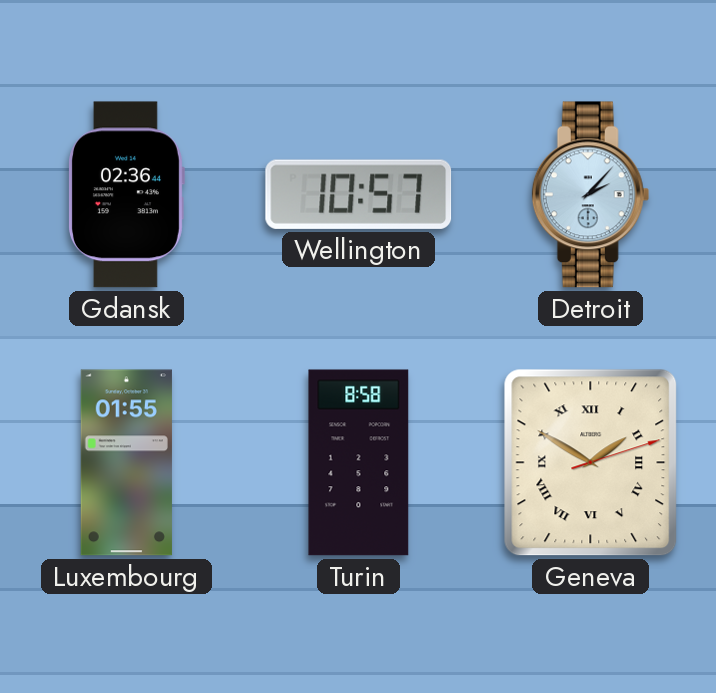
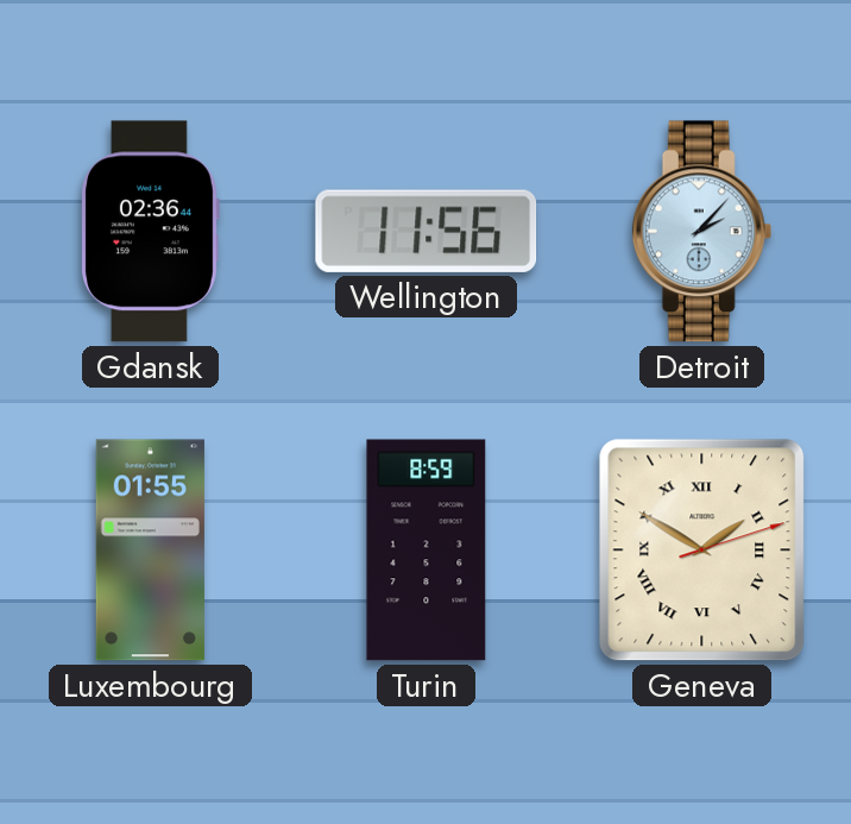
Wellington: 10:57 -> 11:56 (427, 231)
Turin: 8:58 -> 8:59 (427, 551)
